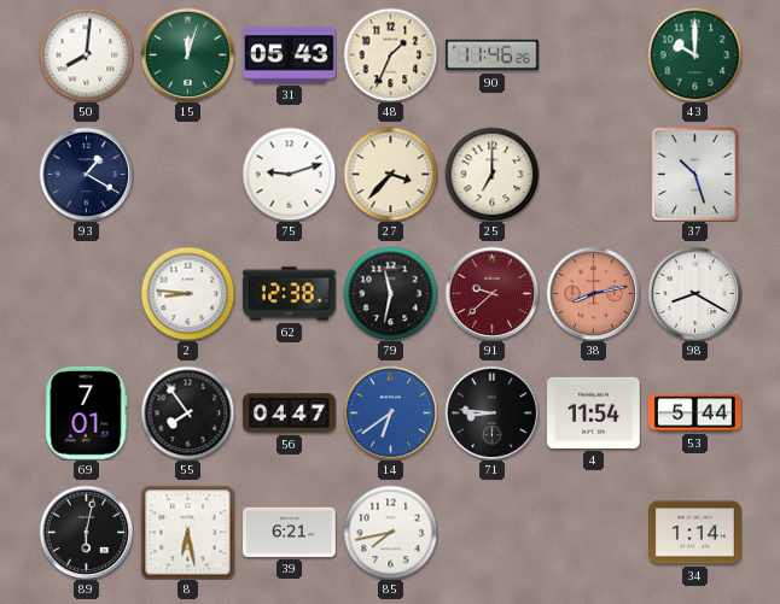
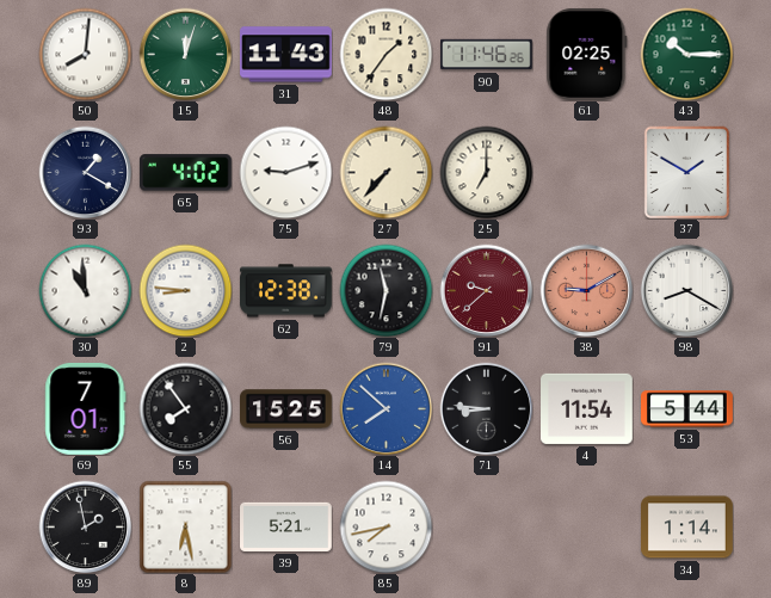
31: 05:43 -> 11:43 (286, 55)
48: 1:34 -> 1:36 (385, 54)
61: none -> 02:25 (587, 54)
43: 10:00 -> 10:15 (686, 54)
65: none -> 4:02 (185, 173)
27: 3:37 -> 7:37 (385, 172)
37: 10:27 -> 1:50 (687, 172)
30: none -> 10:59 (85, 290)
38: 8:13 -> 9:10 (586, 290)
56: 04:47 -> 15:25 (286, 409)
14: 6:39 -> 7:52 (385, 408)
89: 6:02 -> 1:58 (85, 526)
39: 6:21 -> 5:21 (286, 526)
